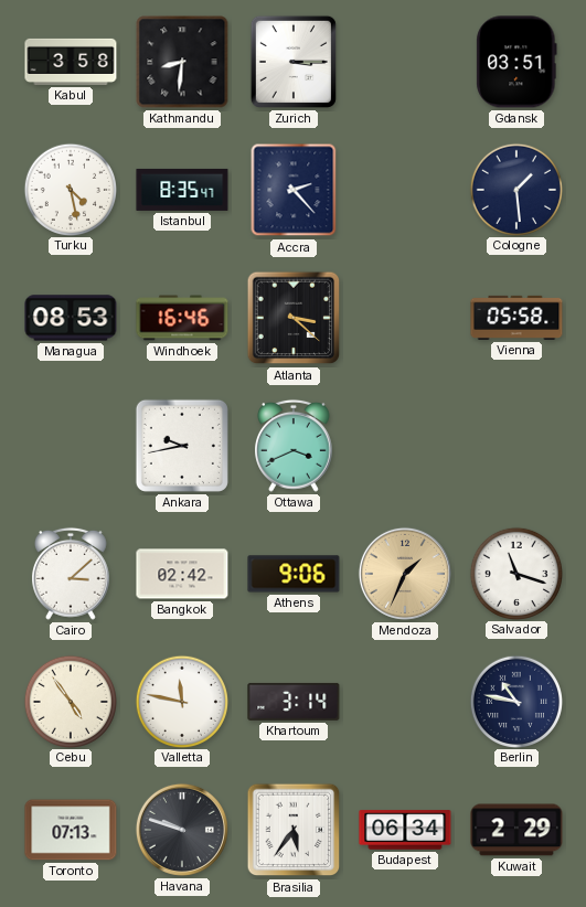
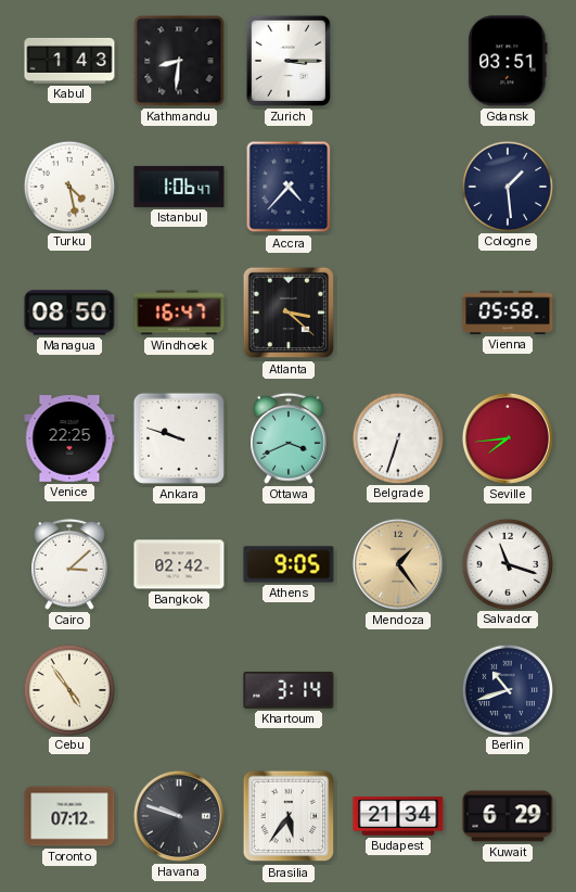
Kabul: 3:58 -> 1:43 (69, 61)
Istanbul: 8:35 -> 1:06 (179, 187)
Accra: 2:23 -> 4:37 (289, 187)
Managua: 08:53 -> 08:50 (69, 313)
Windhoek: 16:46 -> 16:47 (179, 313)
Venice: none -> 22:25 (69, 438)
Ankara: 9:43 -> 9:48 (179, 438)
Belgrade: none -> 6:33 (397, 437)
Seville: none -> 7:44 (508, 438)
Athens: 9:06 -> 9:05 (289, 564)
Mendoza: 1:34 -> 1:24 (398, 564)
Valletta: 11:47 -> none (181, 701)
Berlin: 10:47 -> 10:42 (507, 689)
Toronto: 07:13 -> 07:12 (69, 816)
Budapest: 06:34 -> 21:34 (398, 816)
Kuwait: 2:29 -> 6:29 (508, 816)
